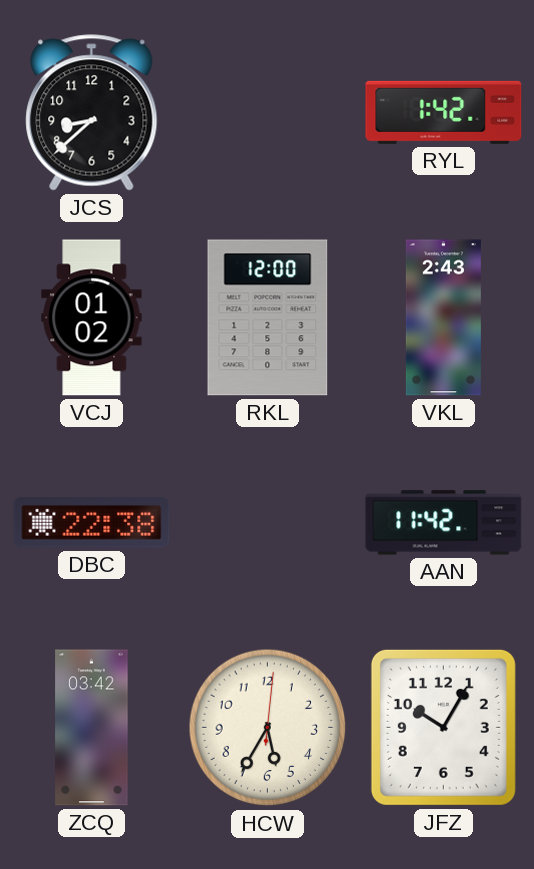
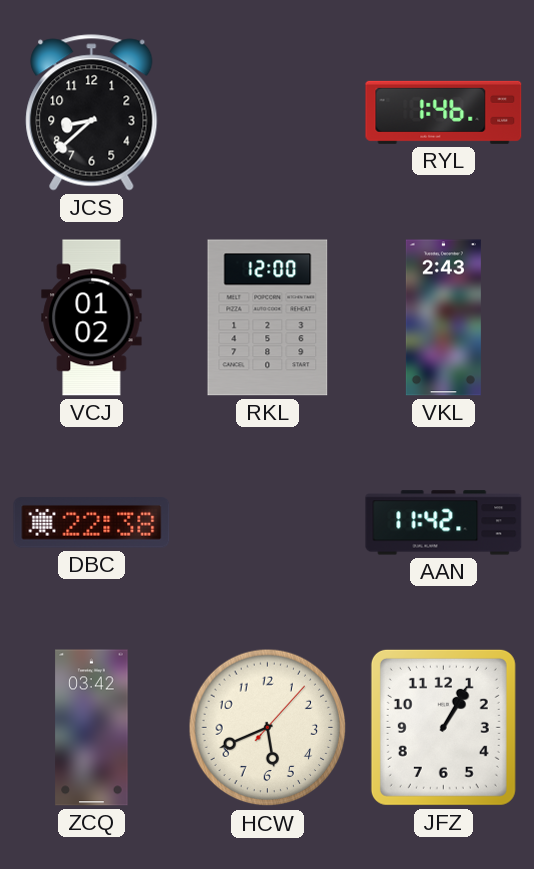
RYL: 1:42 -> 1:46 (444, 112)
HCW: 5:35 -> 5:41 (268, 728)
JFZ: 10:05 -> 1:05 (443, 727)
